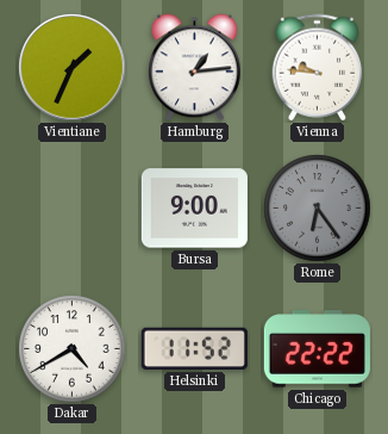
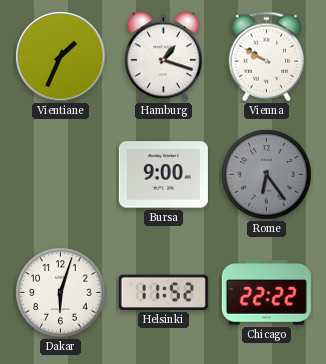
Hamburg: 1:14 -> 1:18 (164, 57)
Vienna: 9:46 -> 9:50 (267, 57)
Dakar: 4:40 -> 6:03 (61, 293)
